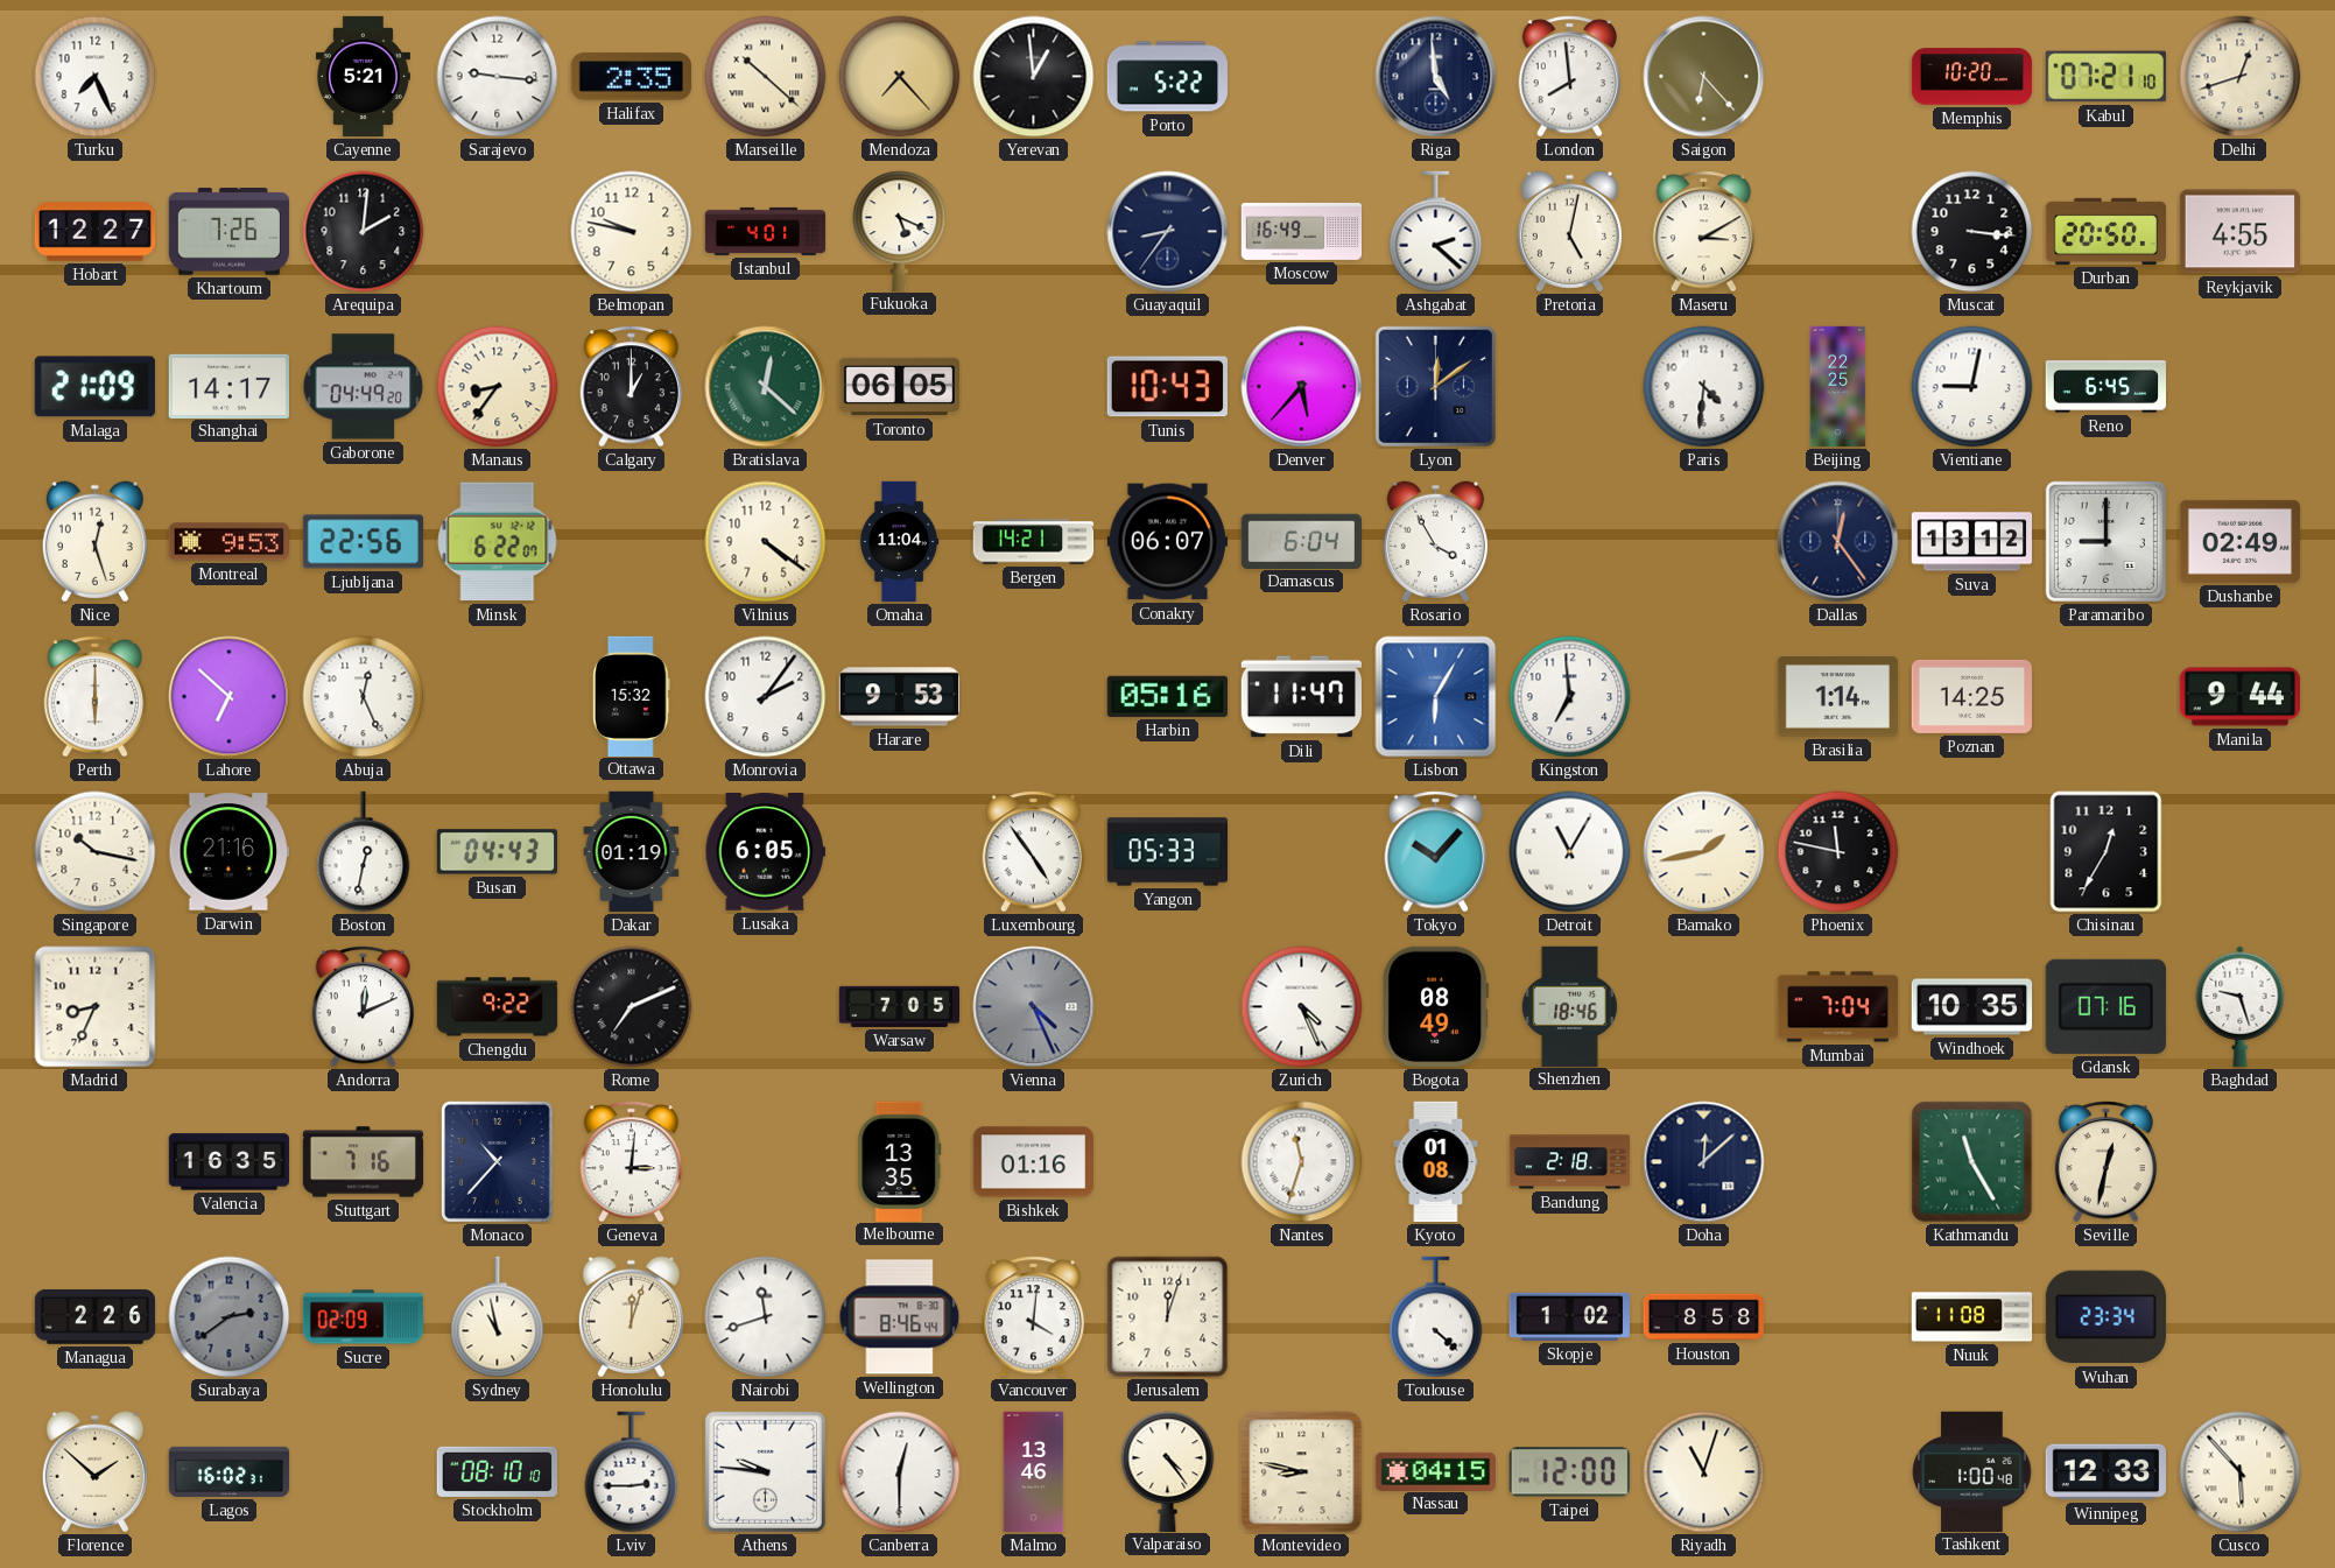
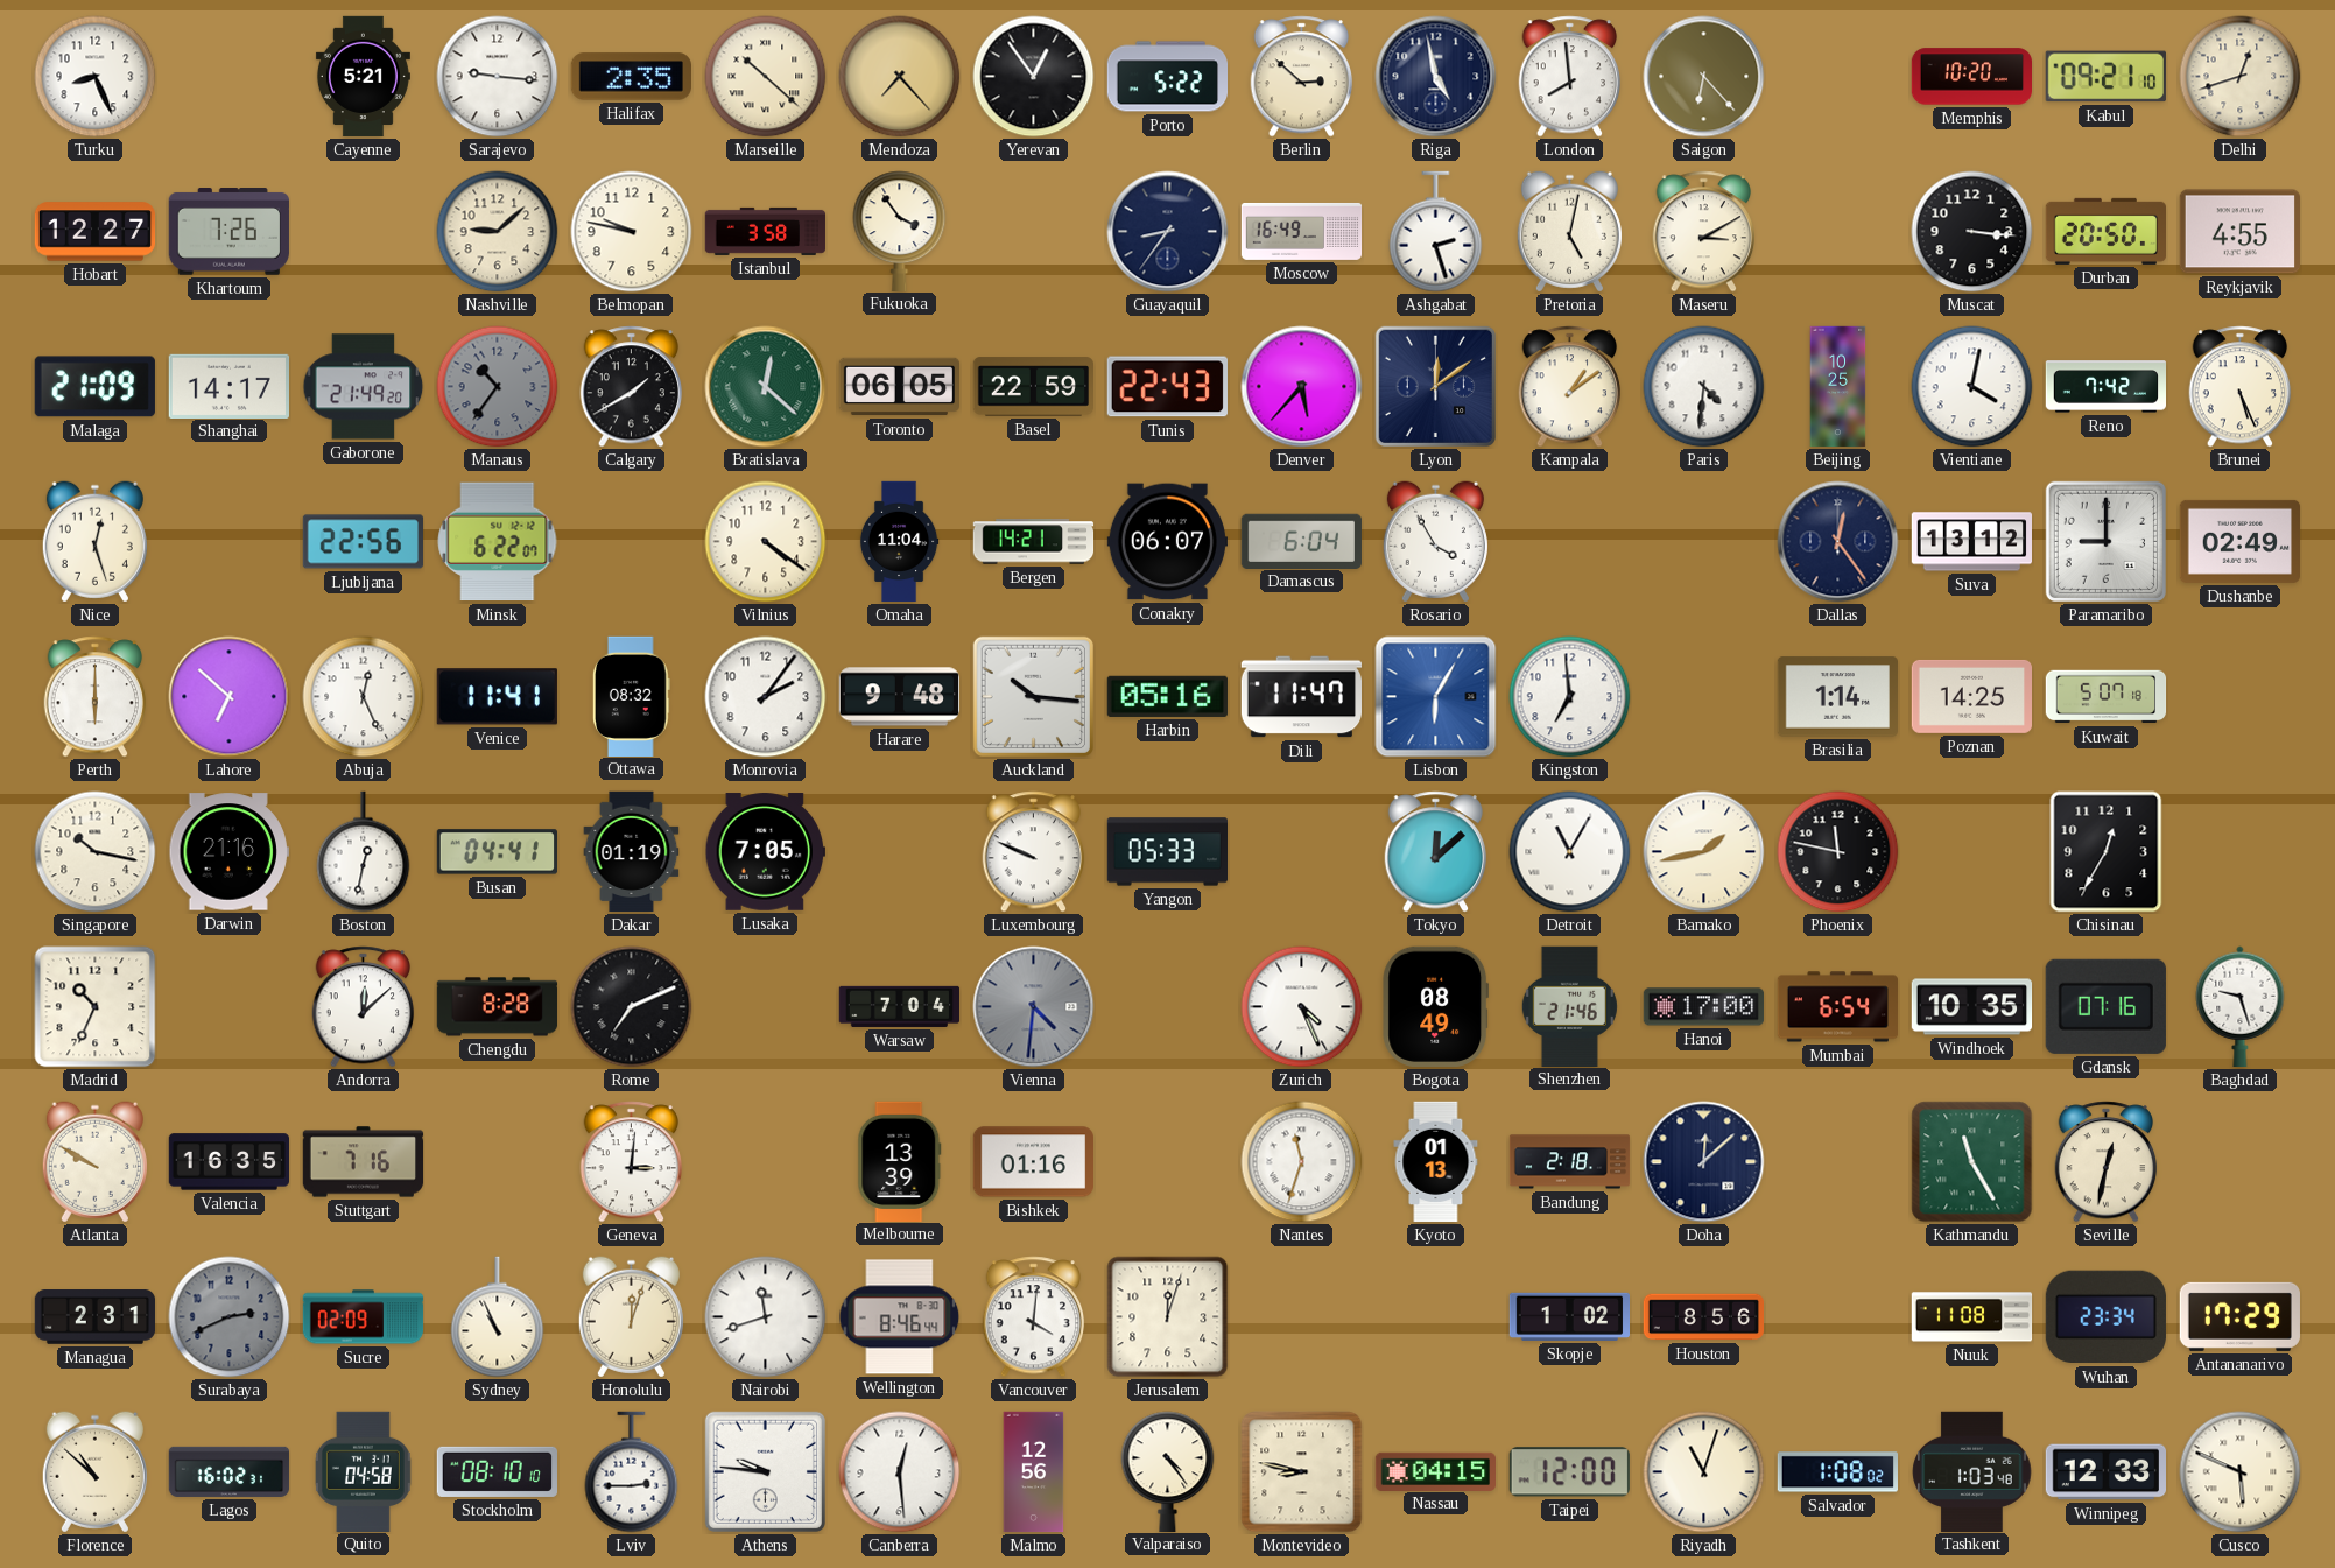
Turku: 7:26 -> 8:26 (96, 77)
Yerevan: 12:59 -> 12:54 (1034, 77)
Berlin: none -> 2:52 (1302, 77)
Riga: 4:59 -> 4:58 (1436, 77)
Kabul: 07:21 -> 09:21 (2105, 77)
Arequipa: 2:01 -> none (364, 232)
Nashville: none -> 9:08 (498, 232)
Istanbul: 4:01 -> 3:58 (766, 231)
Fukuoka: 5:19 -> 3:54 (900, 231)
Ashgabat: 2:22 -> 2:27 (1436, 232)
Gaborone: 04:49 -> 21:49 (364, 387)
Manaus: 8:36 -> 10:36 (498, 387)
Manaus dial: cream -> grey (498, 387)
Calgary: 1:00 -> 1:40 (632, 387)
Basel: none -> 22:59 (1033, 387)
Tunis: 10:43 -> 22:43 (1167, 387)
Kampala: none -> 1:09 (1570, 387)
Beijing: 22:25 -> 10:25 (1838, 387)
Vientiane: 9:02 -> 4:02 (1972, 387)
Reno: 6:45 -> 7:42 (2105, 387)
Brunei: none -> 5:26 (2241, 387)
Montreal: 9:53 -> none (228, 542)
Venice: none -> 11:41 (497, 697)
Ottawa: 15:32 -> 08:32 (631, 696)
Harare: 9:53 -> 9:48 (899, 697)
Auckland: none -> 10:16 (1033, 696)
Kuwait: none -> 5:07 (2107, 697)
Manila: 9:44 -> none (2239, 697)
Busan: 04:43 -> 04:41 (497, 852)
Lusaka: 6:05 -> 7:05 (765, 852)
Luxembourg: 4:54 -> 9:49 (1034, 852)
Tokyo: 10:07 -> 12:08 (1436, 852)
Madrid: 8:34 -> 10:34 (96, 1007)
Andorra: 12:11 -> 12:08 (364, 1007)
Chengdu: 9:22 -> 8:28 (498, 1007)
Warsaw: 7:05 -> 7:04 (900, 1006)
Vienna: 4:26 -> 4:31 (1034, 1007)
Shenzhen: 18:46 -> 21:46 (1569, 1006)
Hanoi: none -> 17:00 (1704, 1007)
Mumbai: 7:04 -> 6:54 (1837, 1007)
Atlanta: none -> 9:50 (94, 1162)
Monaco: 10:37 -> none (497, 1161)
Melbourne: 13:35 -> 13:39 (900, 1161)
Kyoto: 01:08 -> 01:13 (1436, 1162)
Managua: 2:26 -> 2:31 (96, 1317)
Surabaya: 2:39 -> 2:41 (230, 1317)
Sydney: 10:58 -> 10:56 (498, 1317)
Toulouse: 4:22 -> none (1436, 1317)
Houston: 8:58 -> 8:56 (1704, 1317)
Antananarivo: none -> 17:29 (2239, 1316)
Florence: 1:52 -> 10:52 (94, 1472)
Quito: none -> 04:58 (363, 1471)
Canberra: 12:30 -> 12:29 (900, 1472)
Malmo: 13:46 -> 12:56 (1034, 1472)
Salvador: none -> 1:08 (1837, 1472)
Tashkent: 1:00 -> 1:03 (1972, 1471)
Cusco: 5:53 -> 5:49 (2241, 1472)
